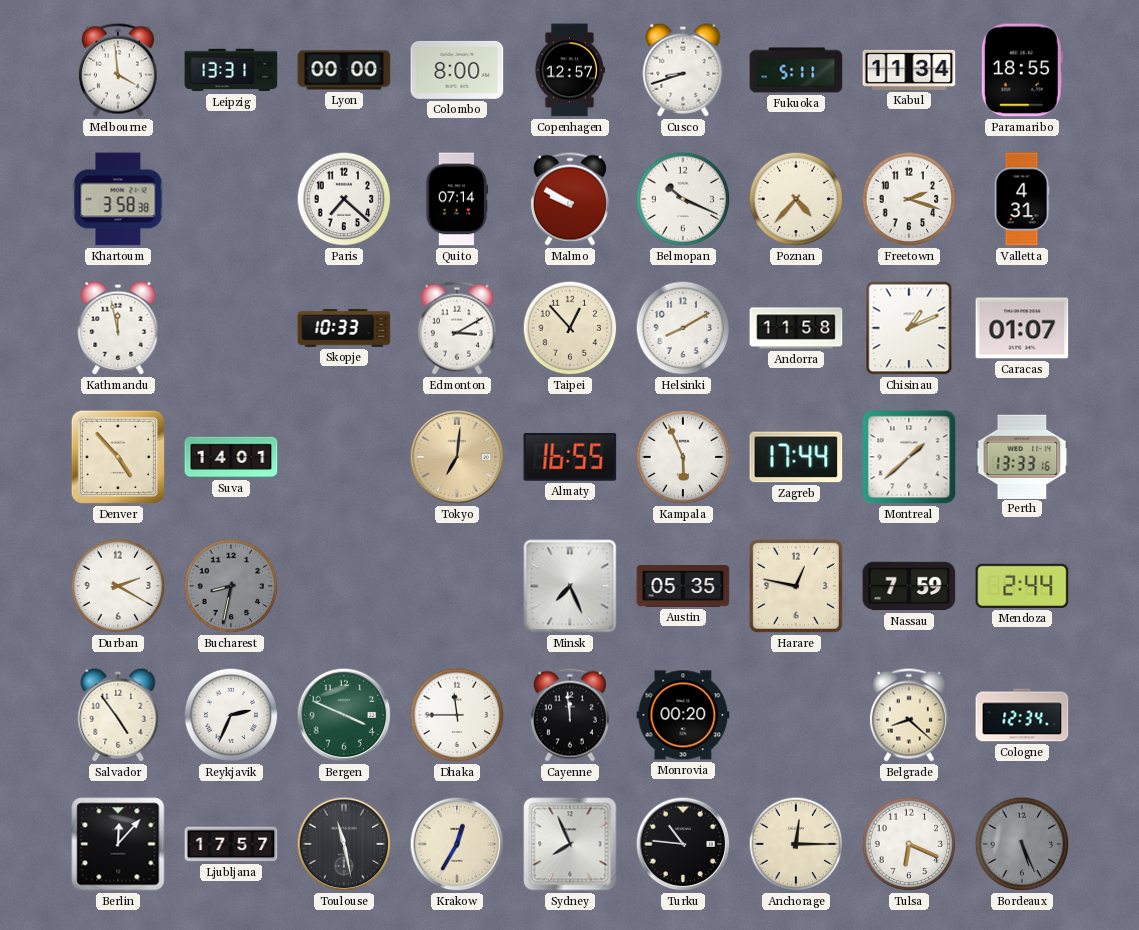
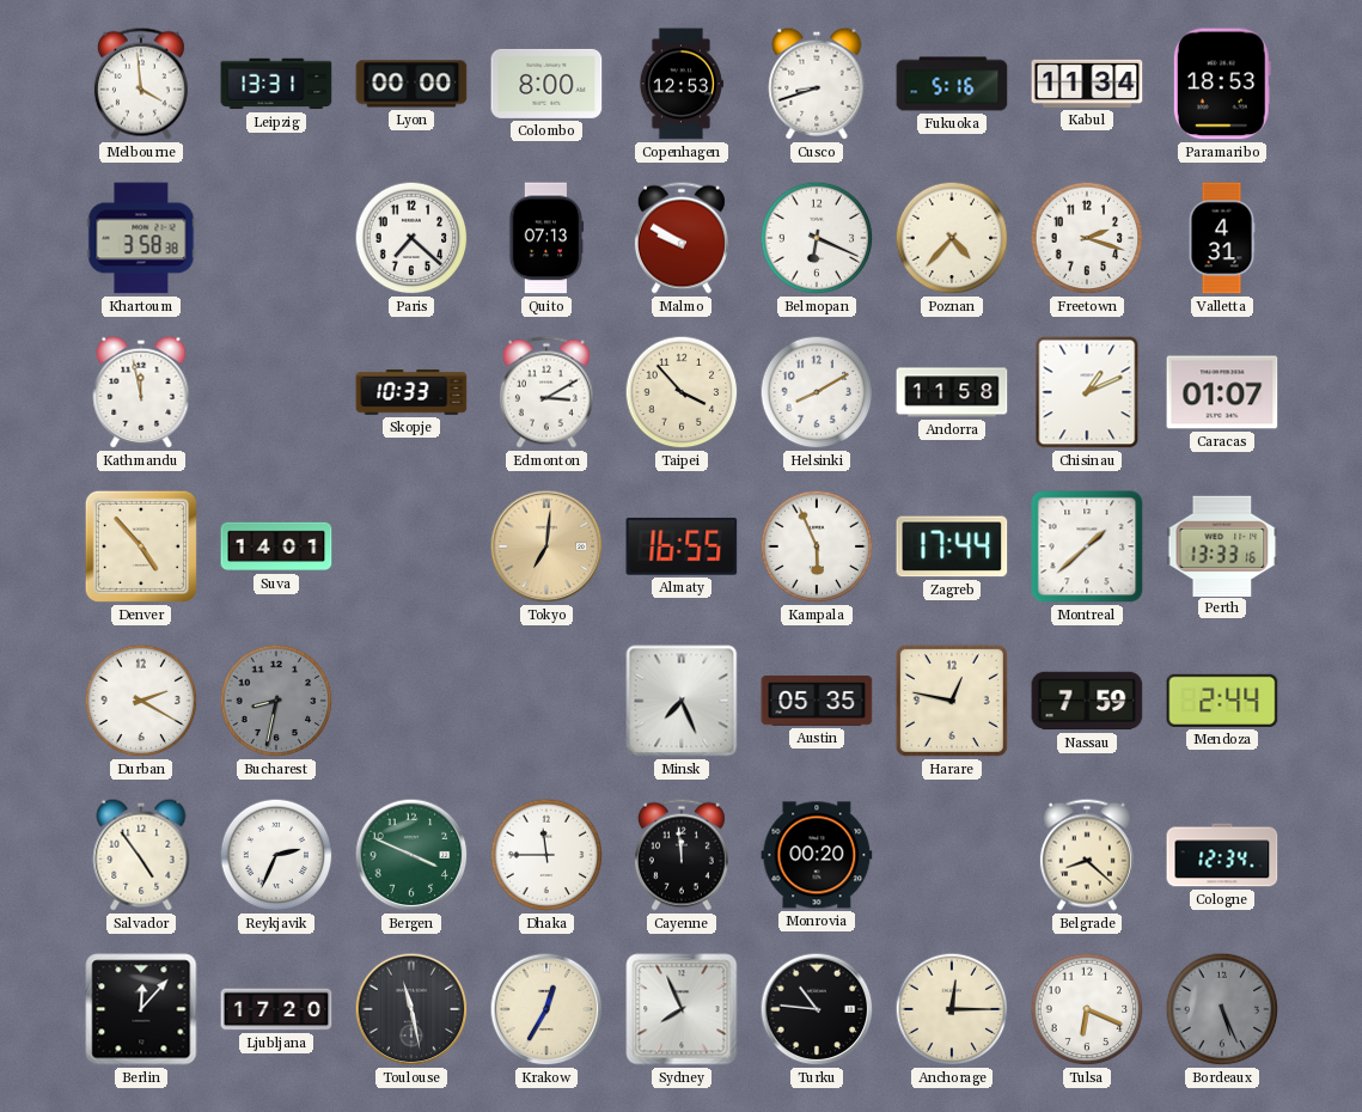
Copenhagen: 12:57 -> 12:53 (680, 84)
Fukuoka: 5:11 -> 5:16 (952, 84)
Paramaribo: 18:55 -> 18:53 (1222, 84)
Quito: 07:14 -> 07:13 (546, 238)
Belmopan: 10:19 -> 6:19 (817, 238)
Taipei: 12:53 -> 3:53 (682, 392)
Ljubljana: 17:57 -> 17:20 (276, 1009)
